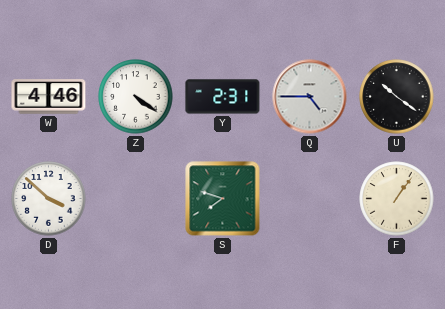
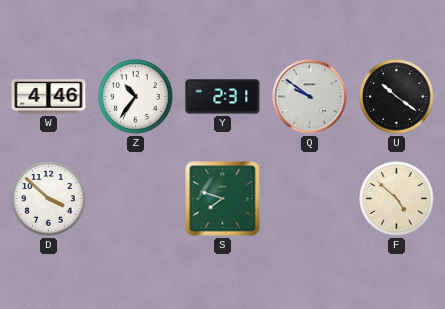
Z: 4:21 -> 10:36 (136, 97)
Q: 4:45 -> 9:51 (310, 97)
F: 1:06 -> 4:52 (397, 199)
